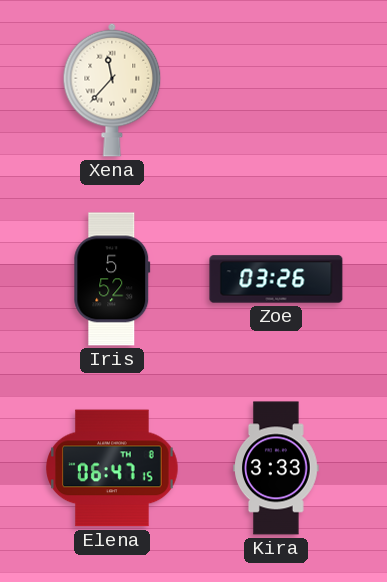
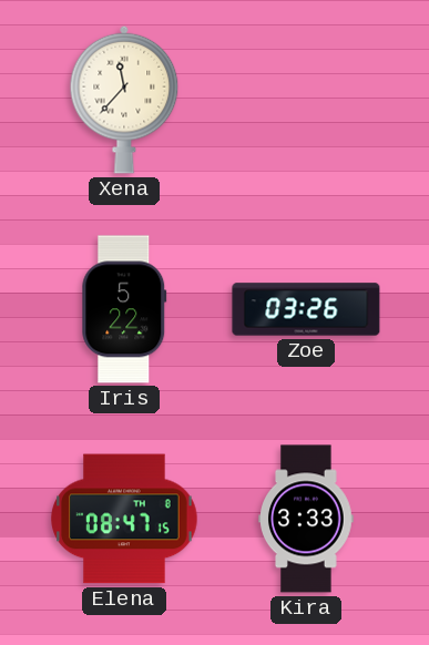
Iris: 5:52 -> 5:22 (124, 309)
Elena: 06:47 -> 08:47 (124, 519)
